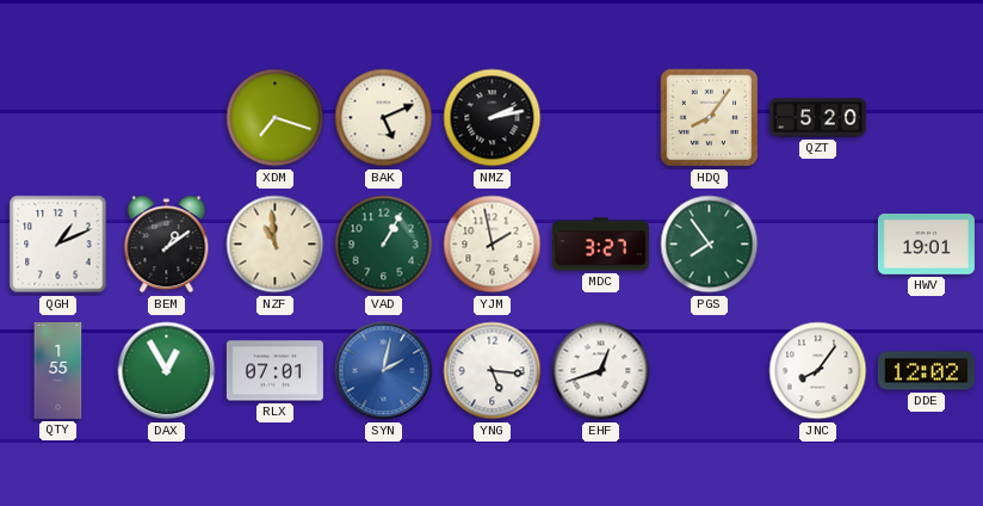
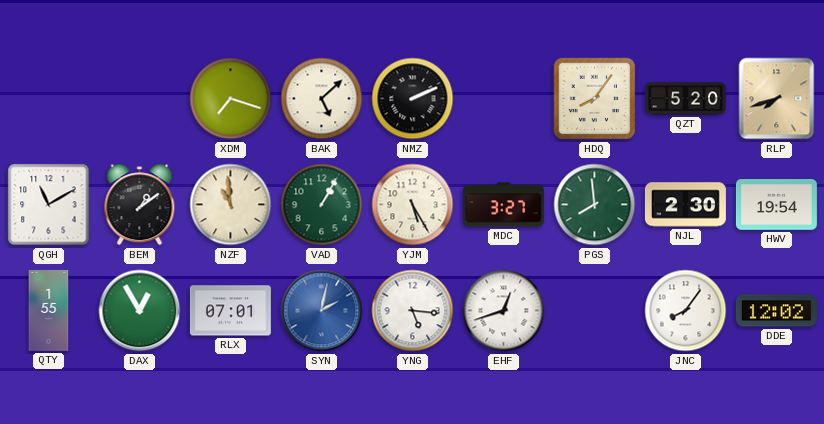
BAK: 5:11 -> 5:08 (322, 99)
NMZ: 2:13 -> 2:11 (413, 99)
RLP: none -> 7:42 (777, 99)
QGH: 1:11 -> 11:10 (49, 205)
YJM: 1:58 -> 5:25 (413, 205)
PGS: 7:54 -> 7:59 (595, 205)
NJL: none -> 2:30 (685, 205)
HWV: 19:01 -> 19:54 (776, 205)
